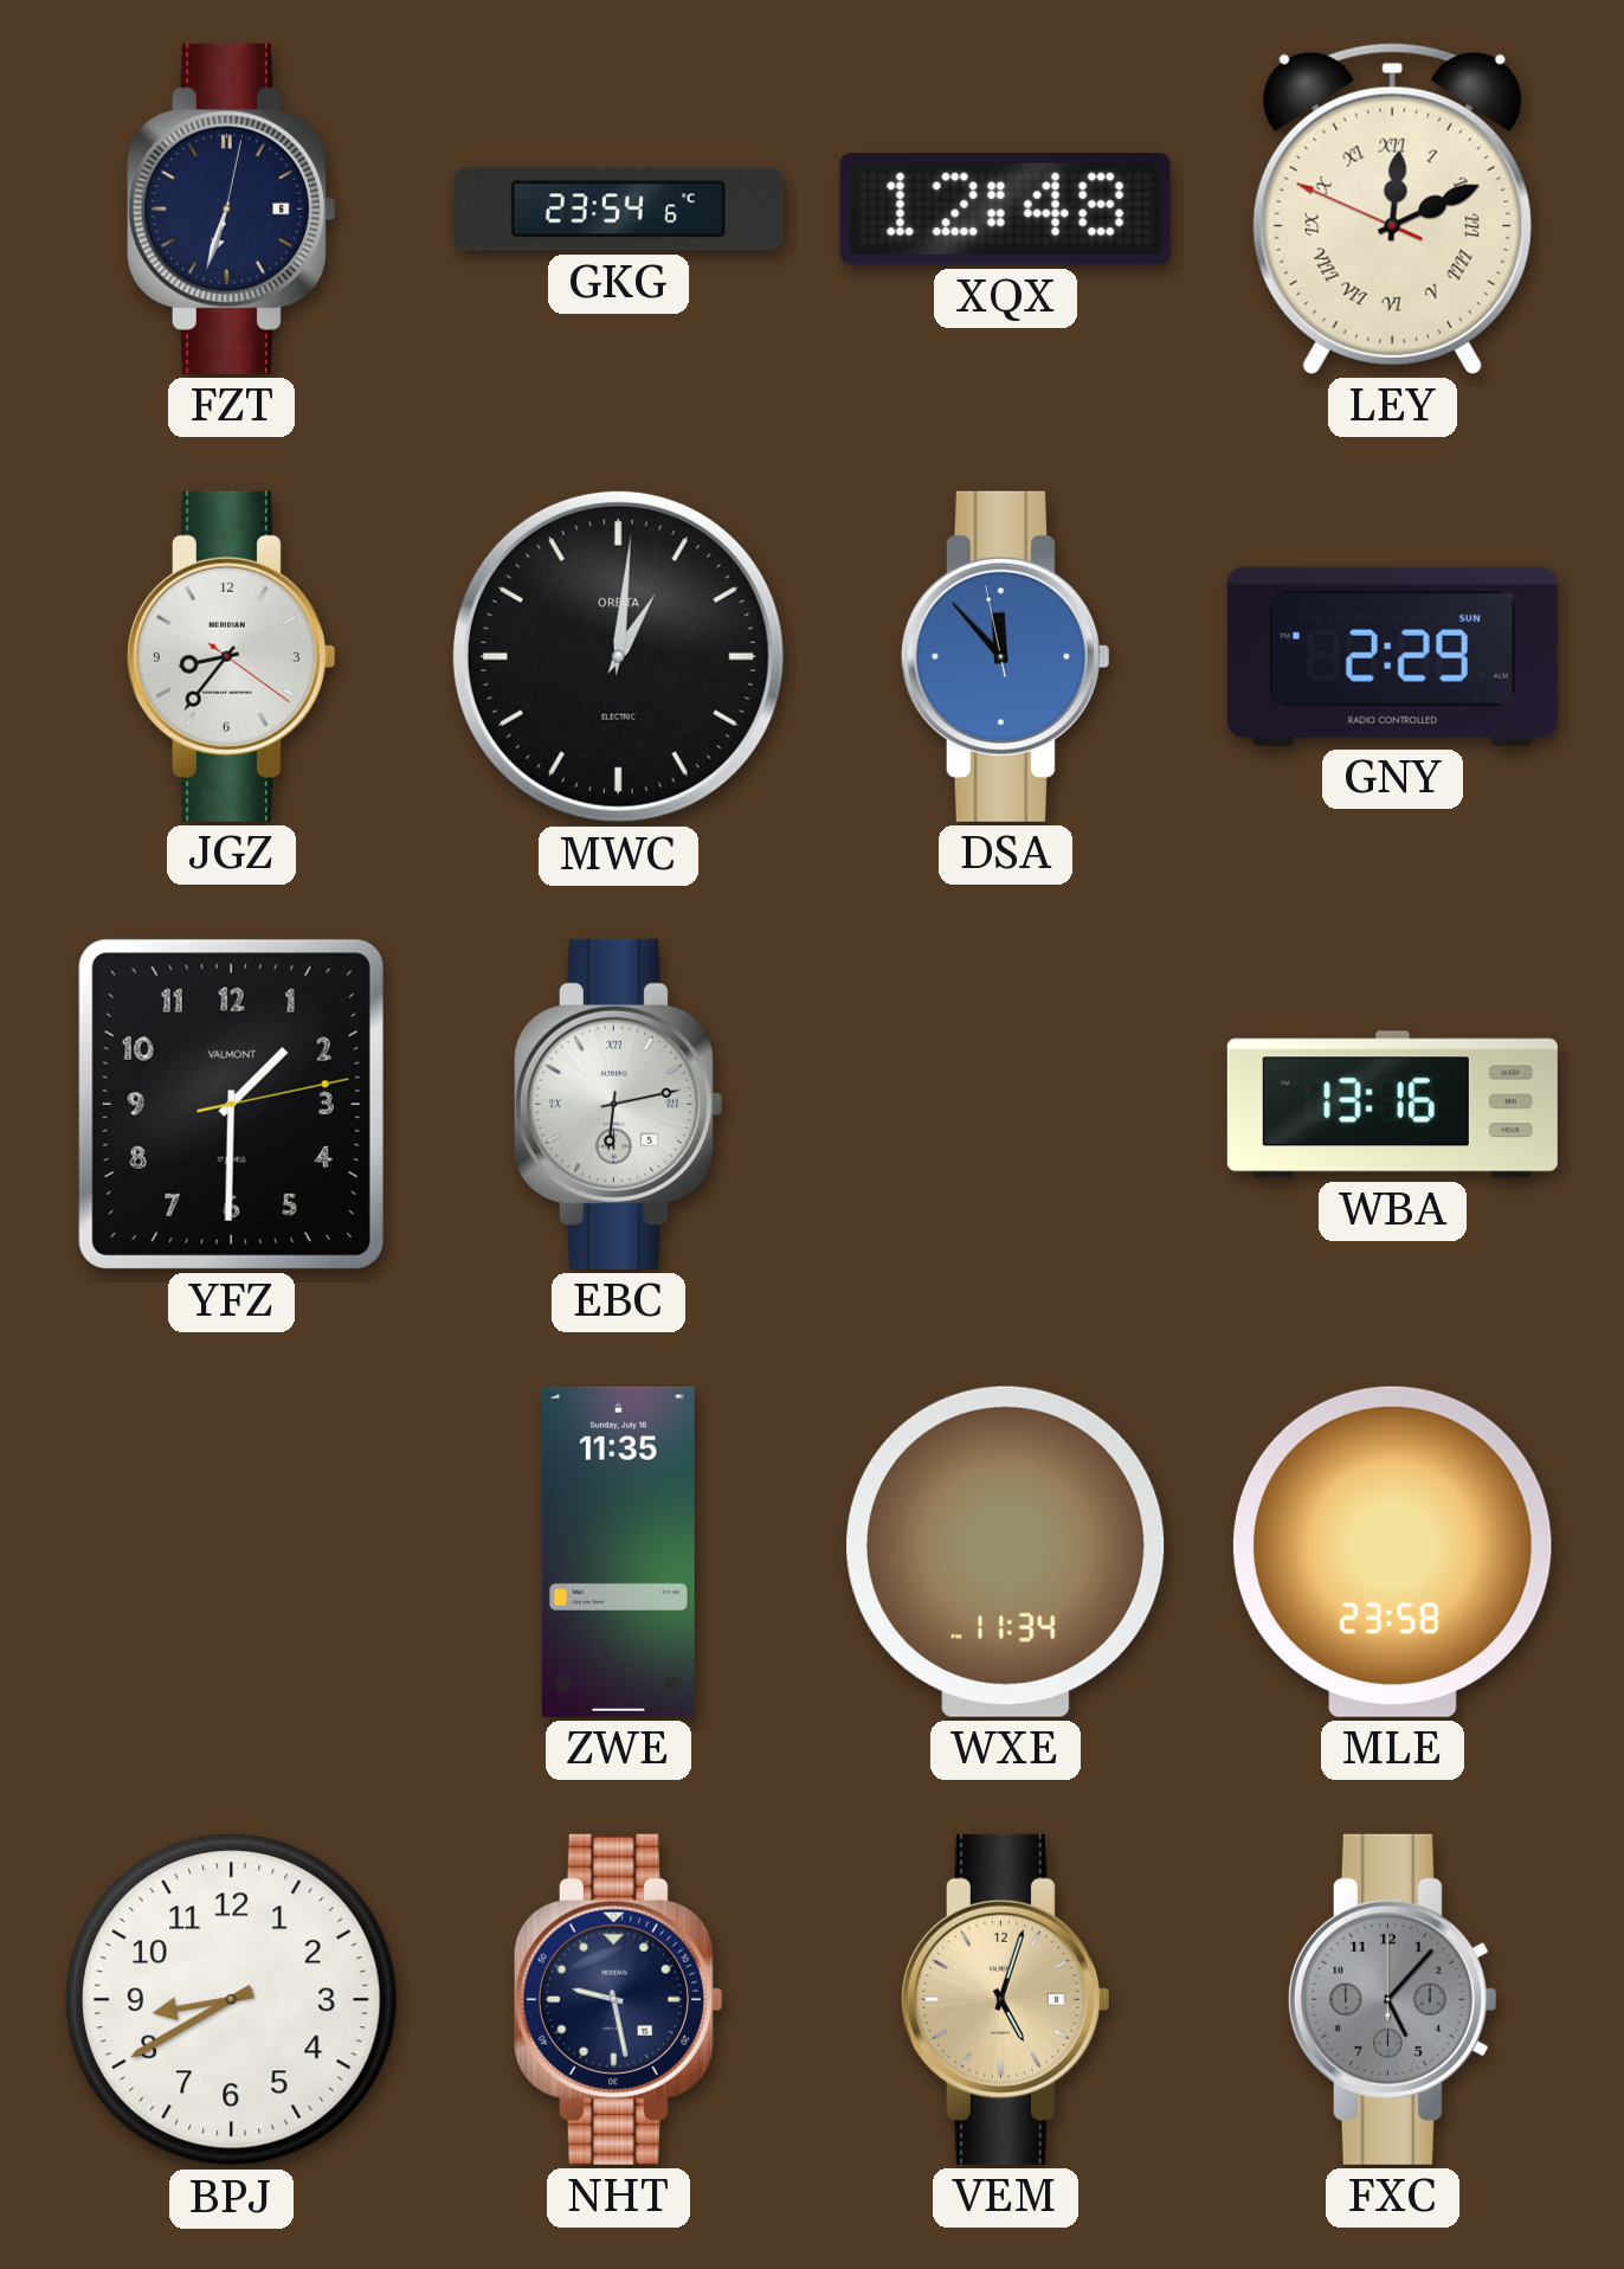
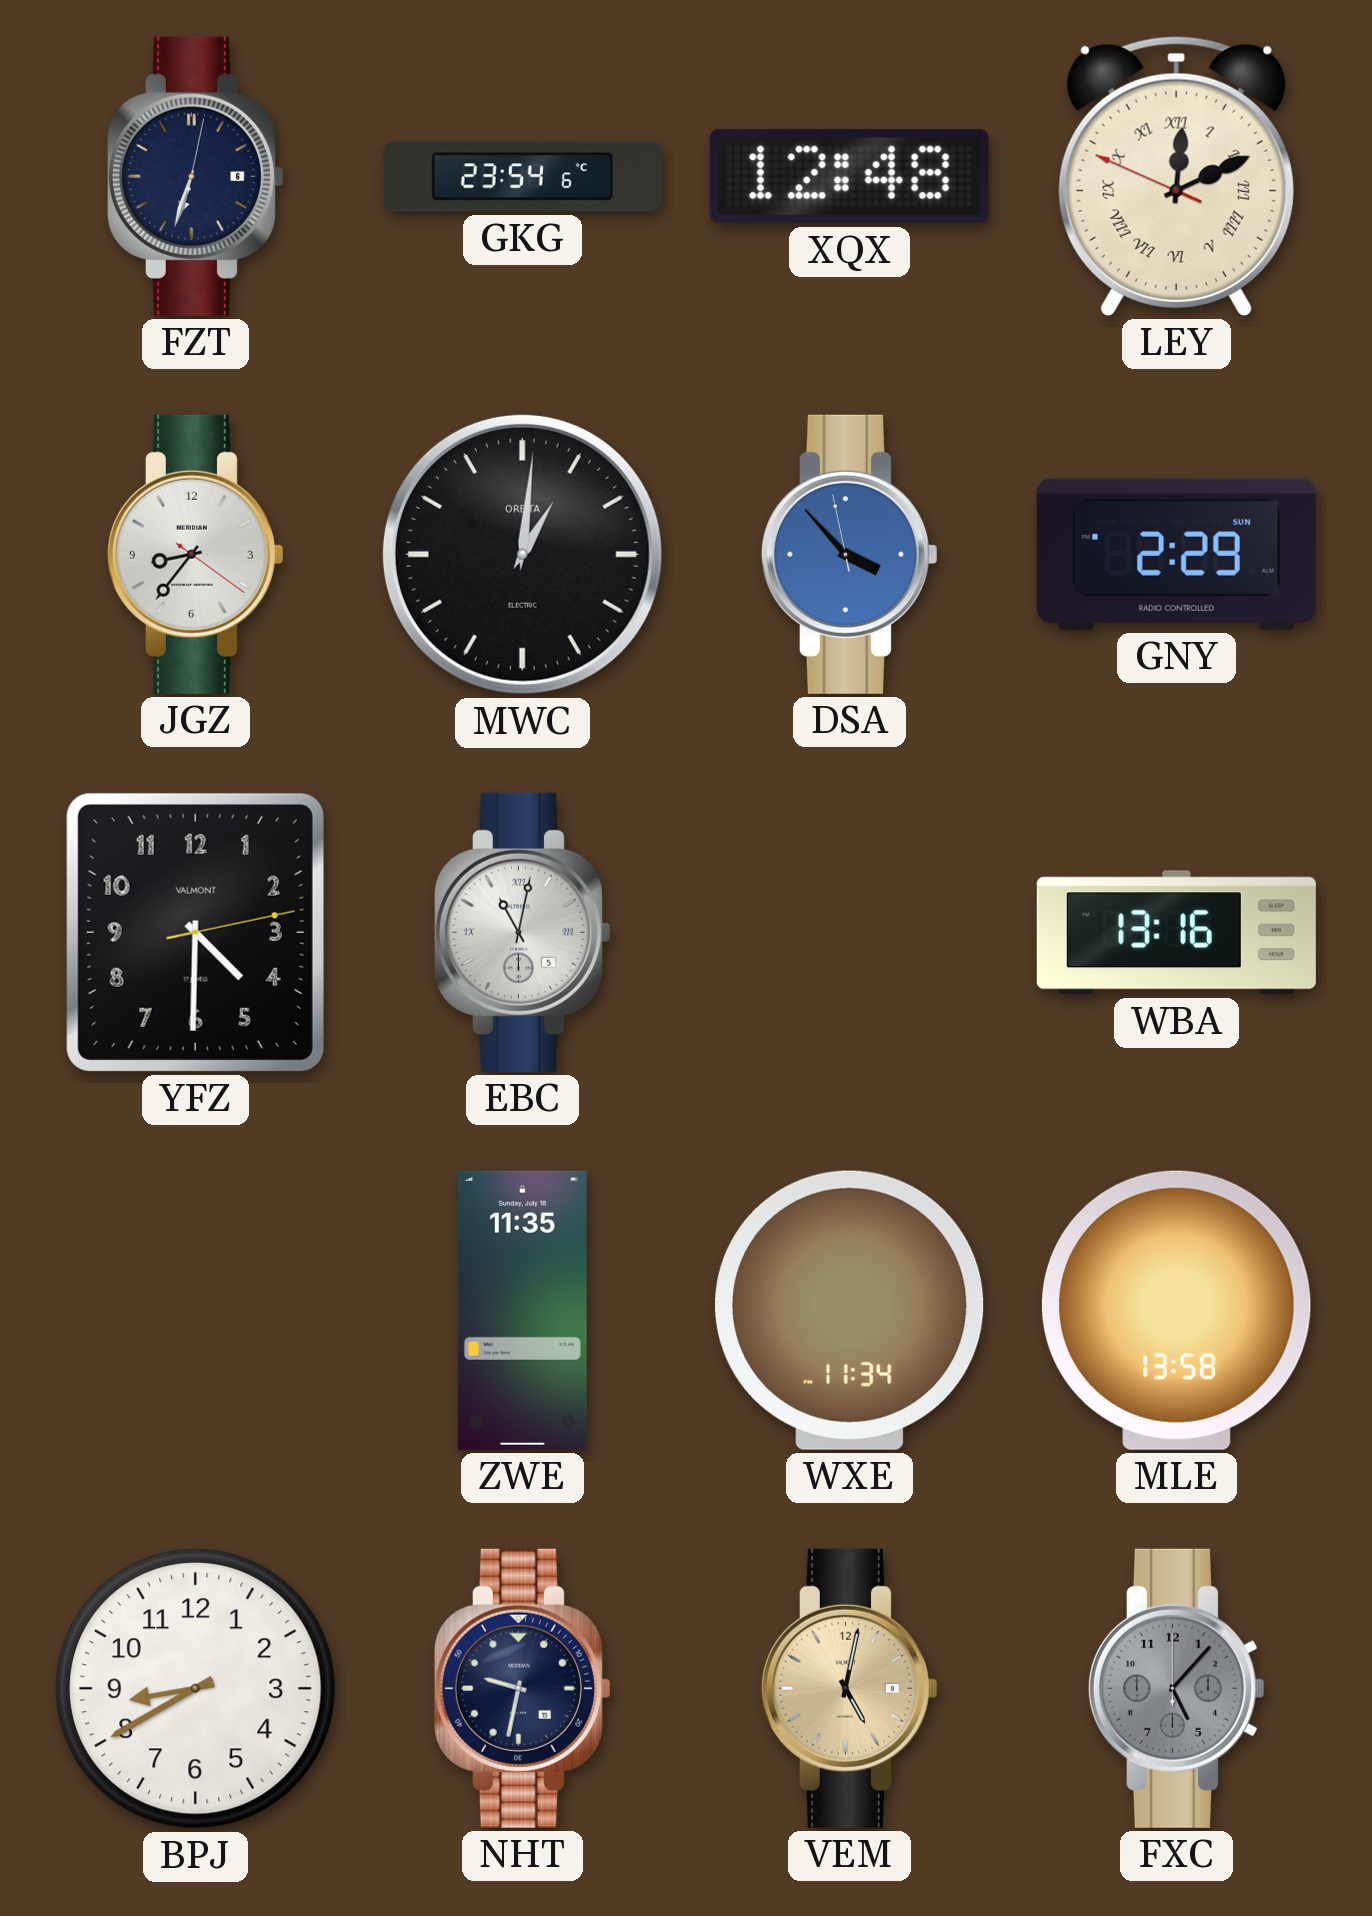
DSA: 11:52 -> 3:52 (849, 554)
YFZ: 1:30 -> 4:30 (195, 932)
EBC: 6:13 -> 11:02 (522, 932)
MLE: 23:58 -> 13:58 (1176, 1310)
NHT: 9:28 -> 9:32 (522, 1688)
VEM: 5:03 -> 5:02 (849, 1688)
